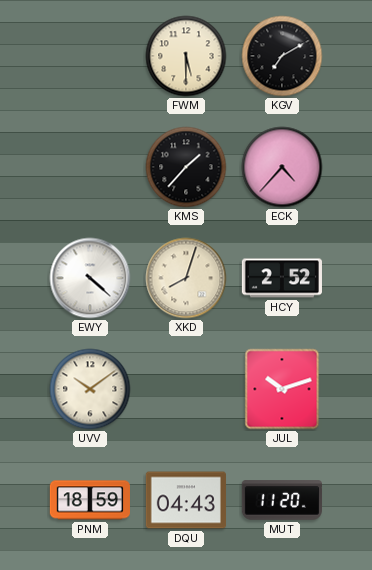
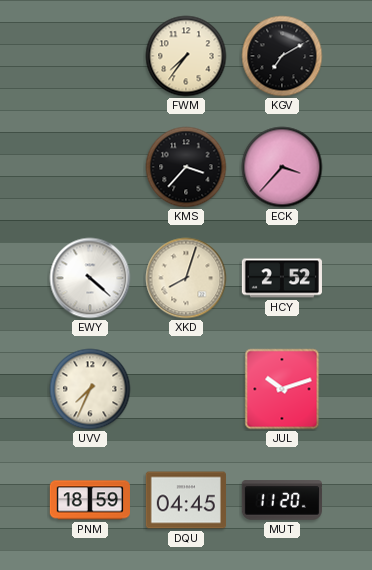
FWM: 5:30 -> 7:36 (186, 56)
KMS: 1:37 -> 3:37 (186, 167)
ECK: 4:37 -> 3:37 (282, 167)
UVV: 10:09 -> 7:34 (90, 389)
DQU: 04:43 -> 04:45 (186, 500)
